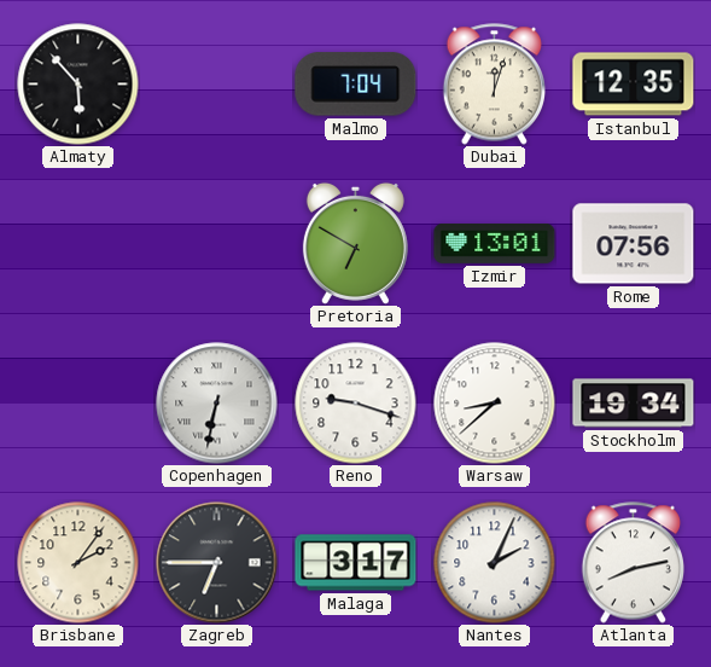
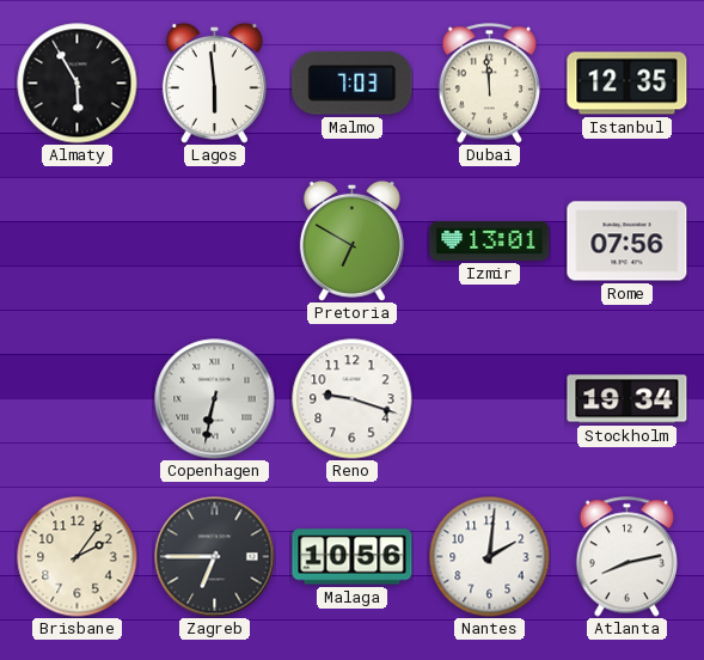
Almaty: 5:53 -> 5:55 (78, 84)
Lagos: none -> 5:59 (214, 82)
Malmo: 7:04 -> 7:03 (353, 84)
Dubai: 12:03 -> 11:59 (489, 84)
Warsaw: 8:38 -> none (495, 404)
Malaga: 3:17 -> 10:56 (353, 557)
Nantes: 2:04 -> 2:01 (490, 557)
